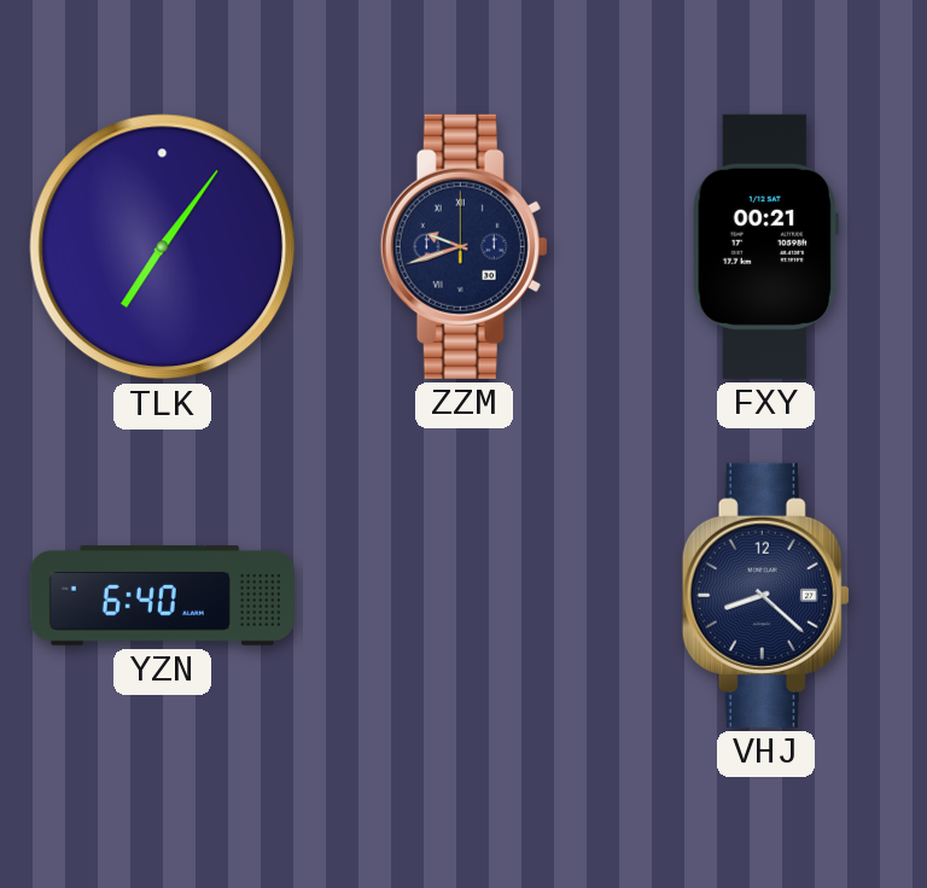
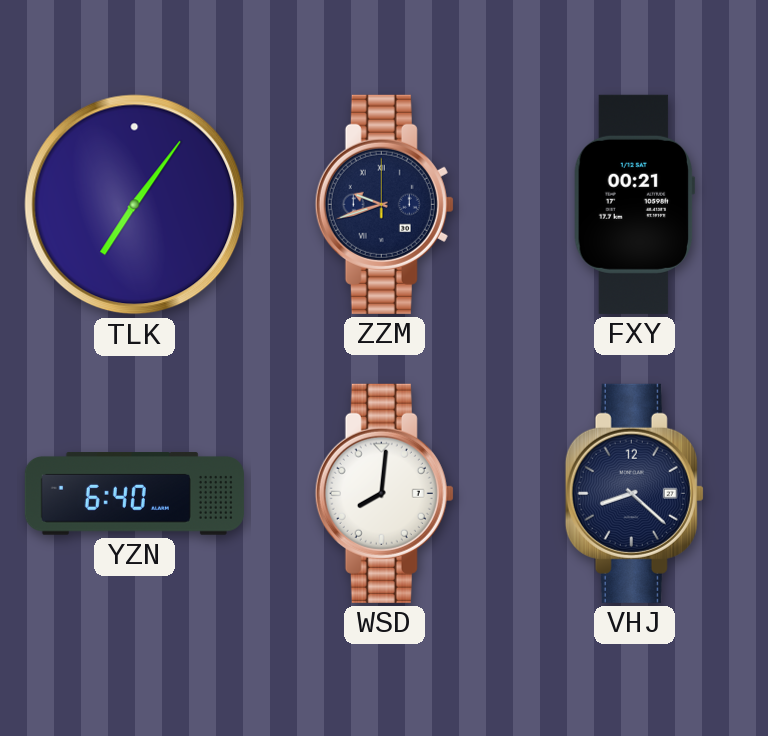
WSD: none -> 8:01 (384, 493)
